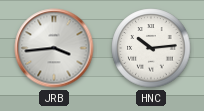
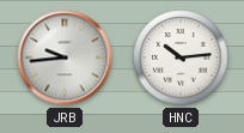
JRB: 3:44 -> 9:44 (65, 58)
